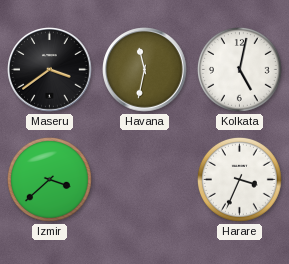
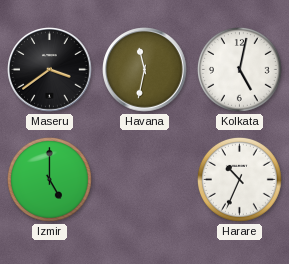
Izmir: 3:38 -> 5:00 (50, 180)
Harare: 3:34 -> 10:34 (240, 180)
